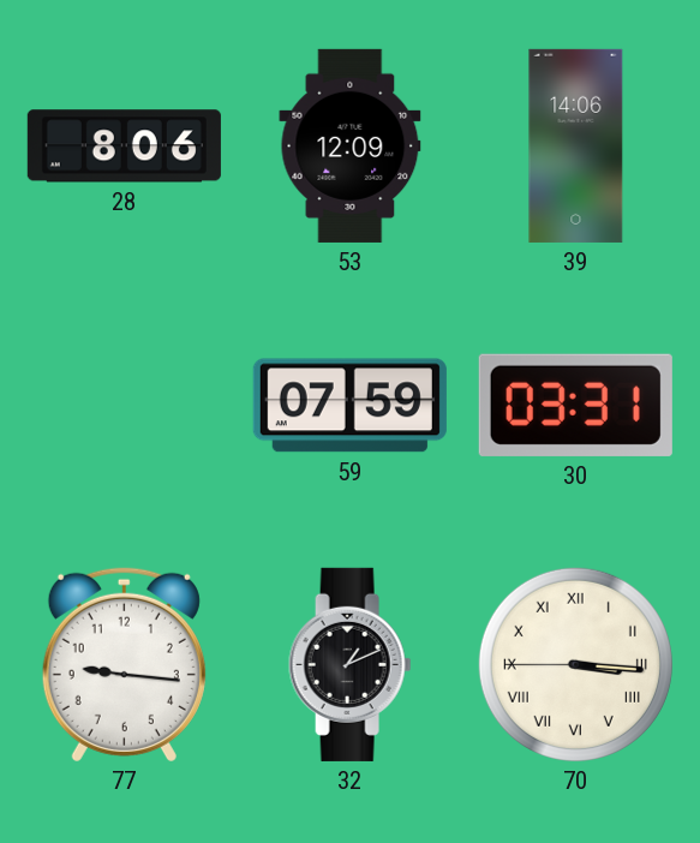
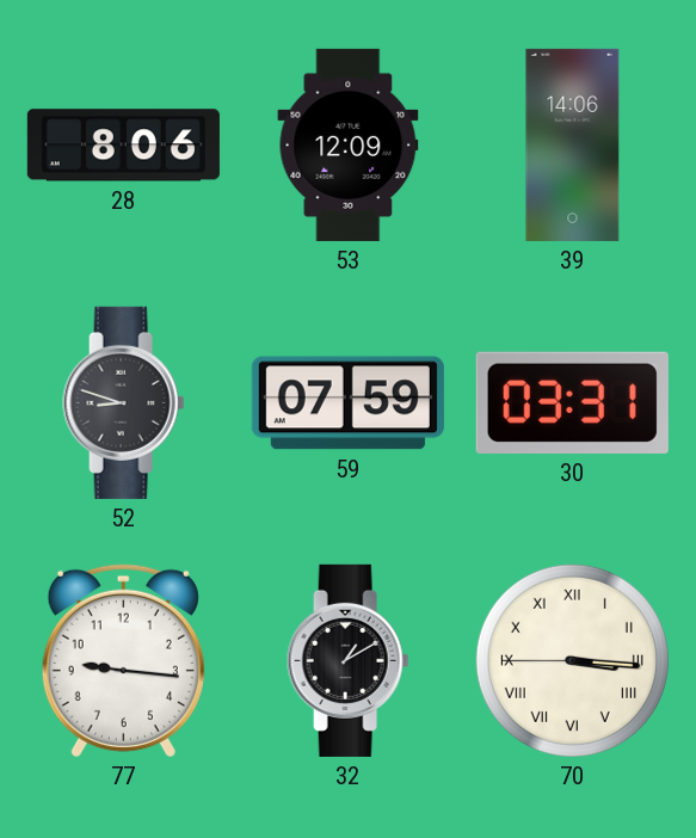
52: none -> 8:48 (124, 402)
32: 1:11 -> 1:10 (349, 660)
